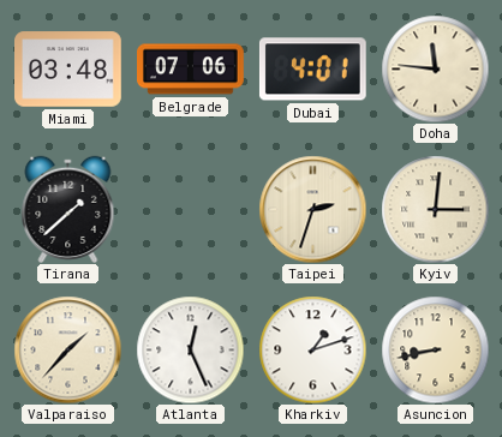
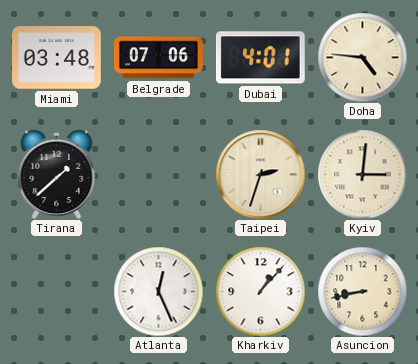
Doha: 11:46 -> 4:46 (362, 57)
Valparaiso: 1:37 -> none (67, 349)
Kharkiv: 1:12 -> 1:07 (260, 291)
